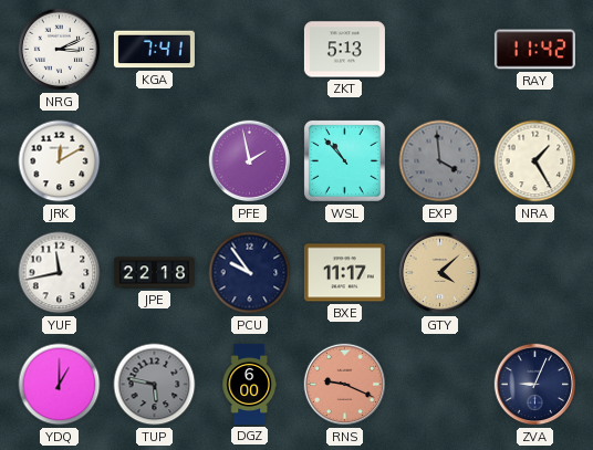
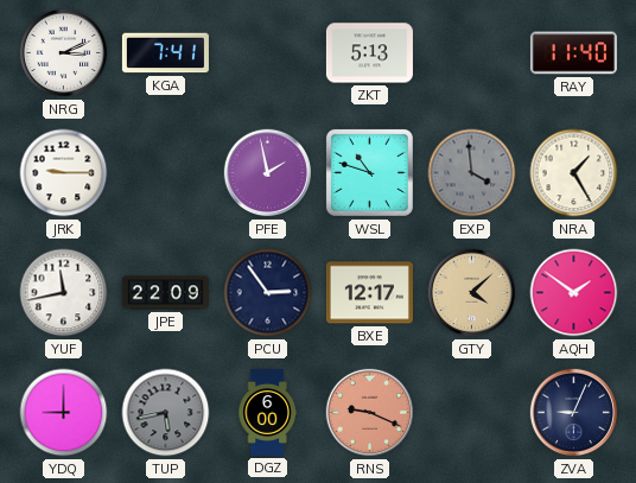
RAY: 11:42 -> 11:40 (573, 53)
JRK: 12:10 -> 9:15 (64, 173)
WSL: 10:53 -> 10:48 (369, 172)
JPE: 22:18 -> 22:09 (165, 293)
PCU: 9:54 -> 2:54 (268, 293)
BXE: 11:17 -> 12:17 (369, 293)
AQH: none -> 1:51 (574, 293)
YDQ: 1:00 -> 9:00 (64, 413)
TUP: 5:47 -> 5:43 (166, 413)
